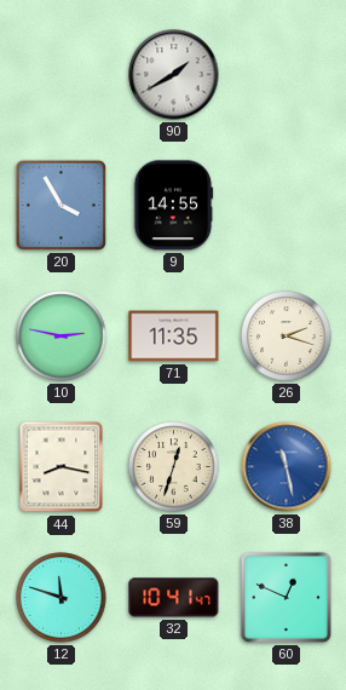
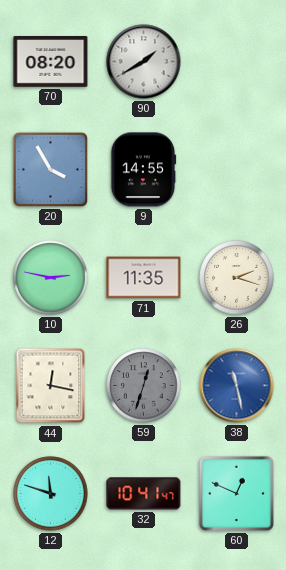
70: none -> 08:20 (51, 62)
44: 8:17 -> 12:17 (51, 386)
59 dial: cream -> grey (144, 386)
